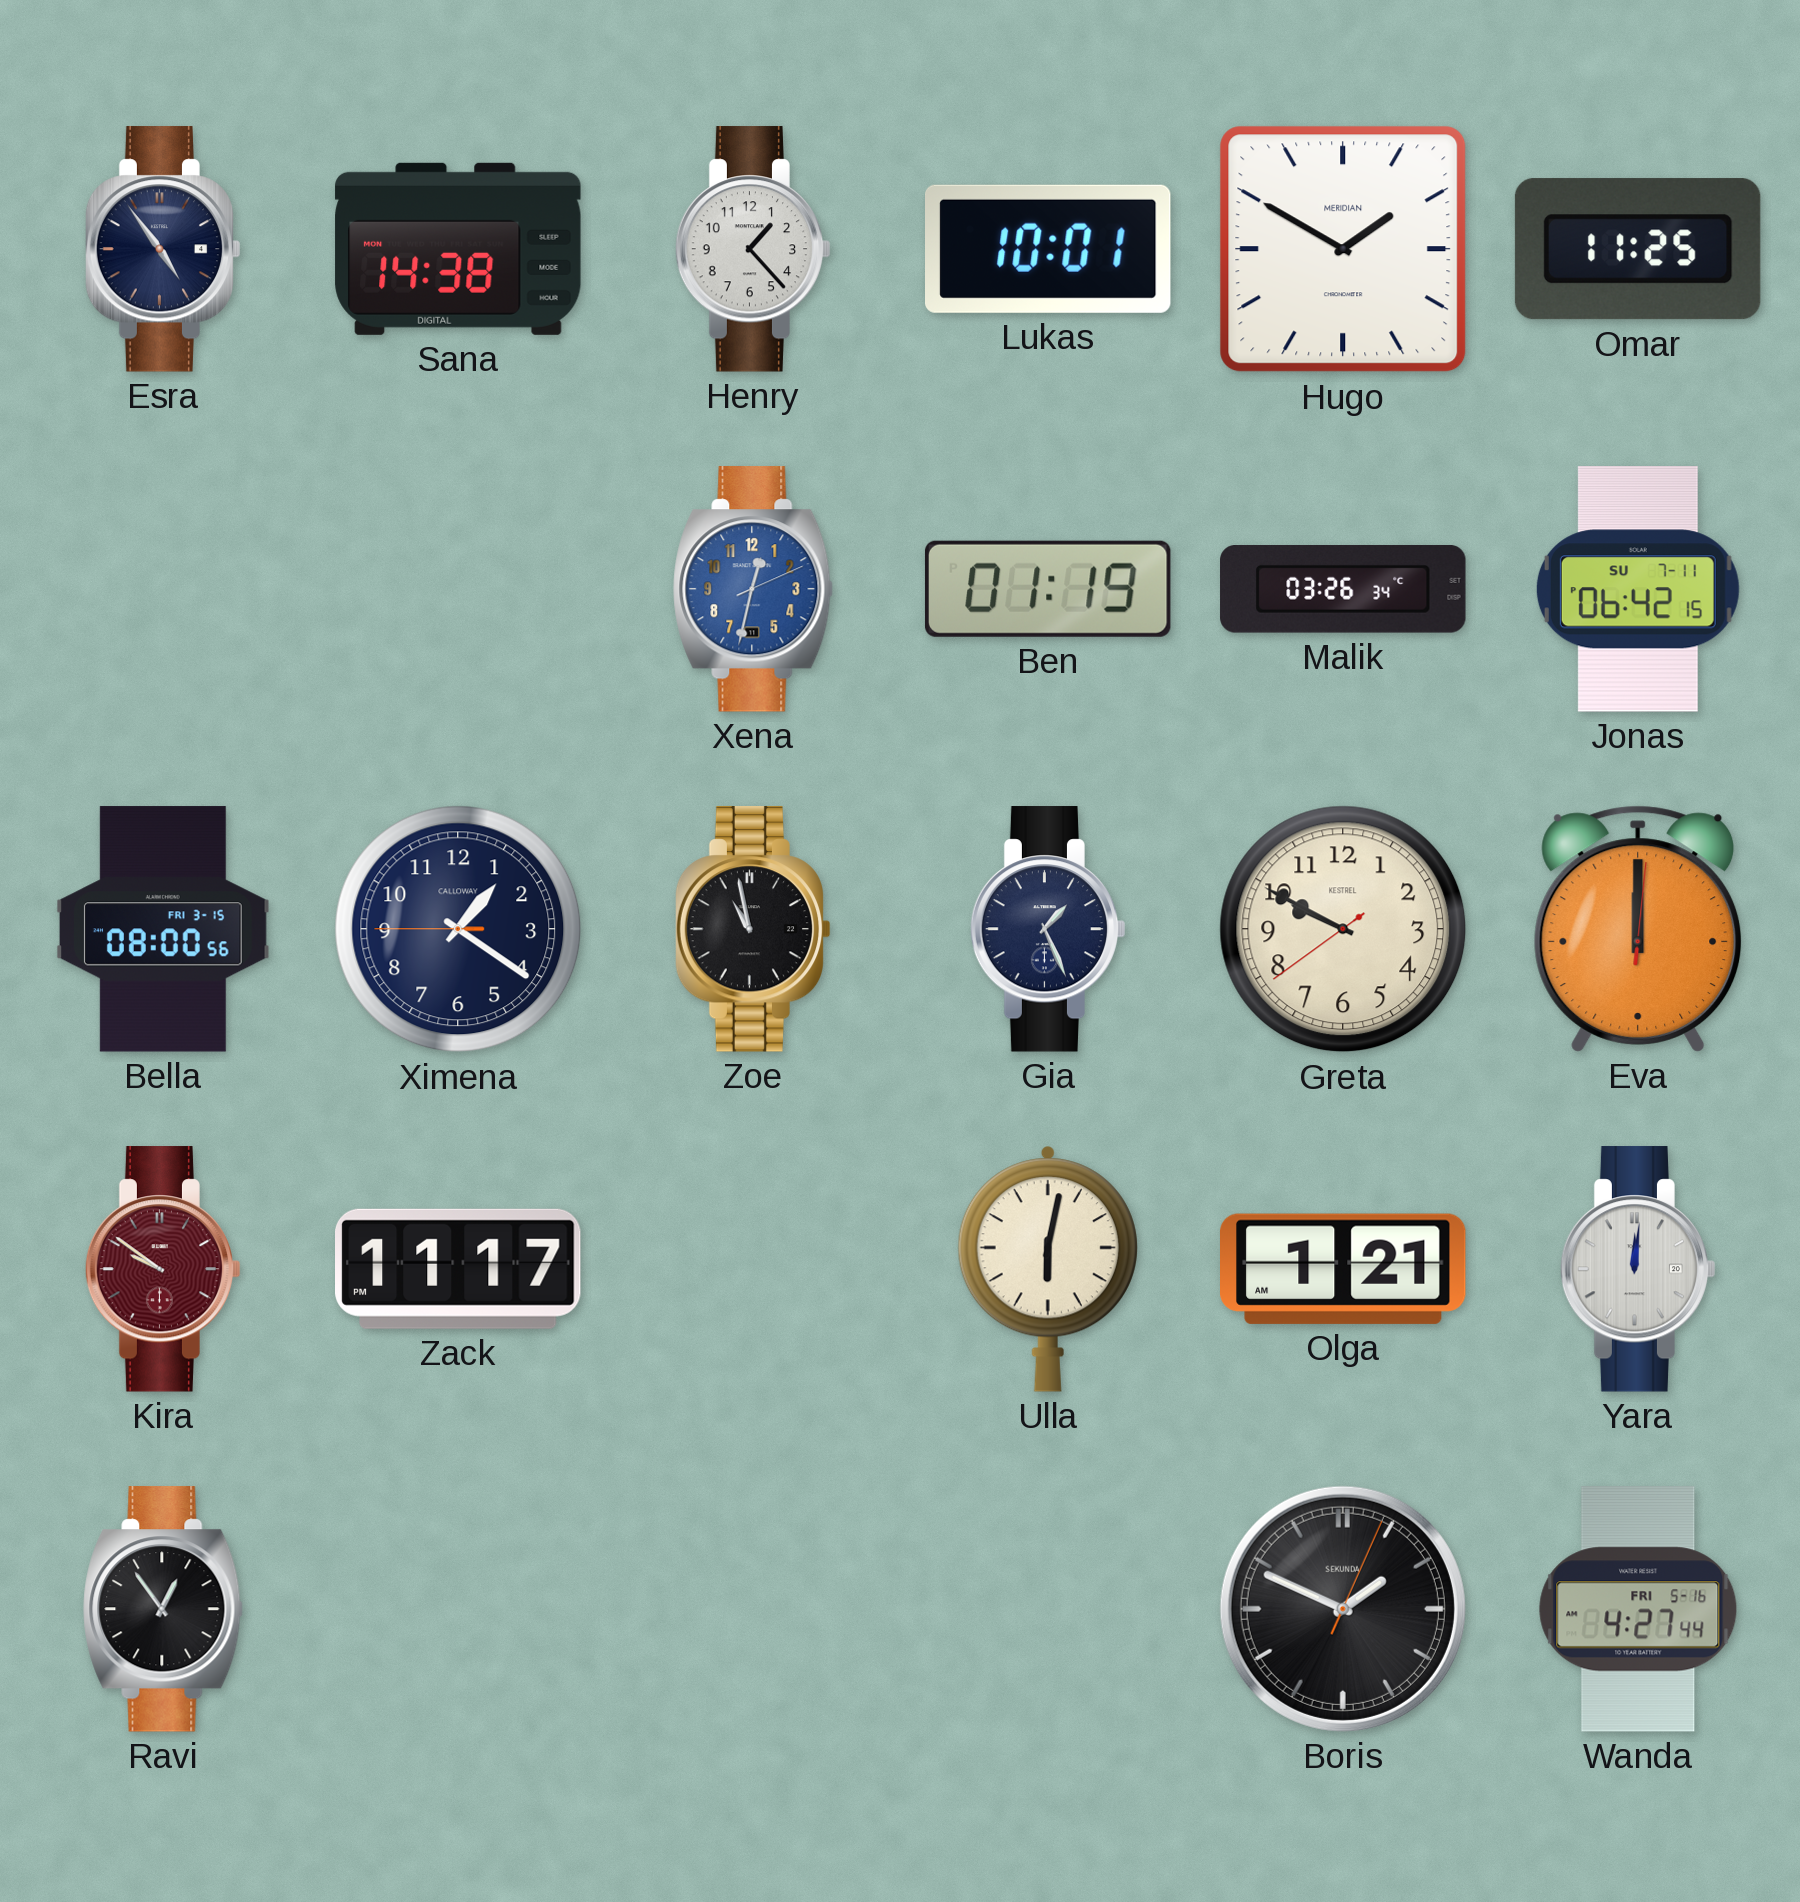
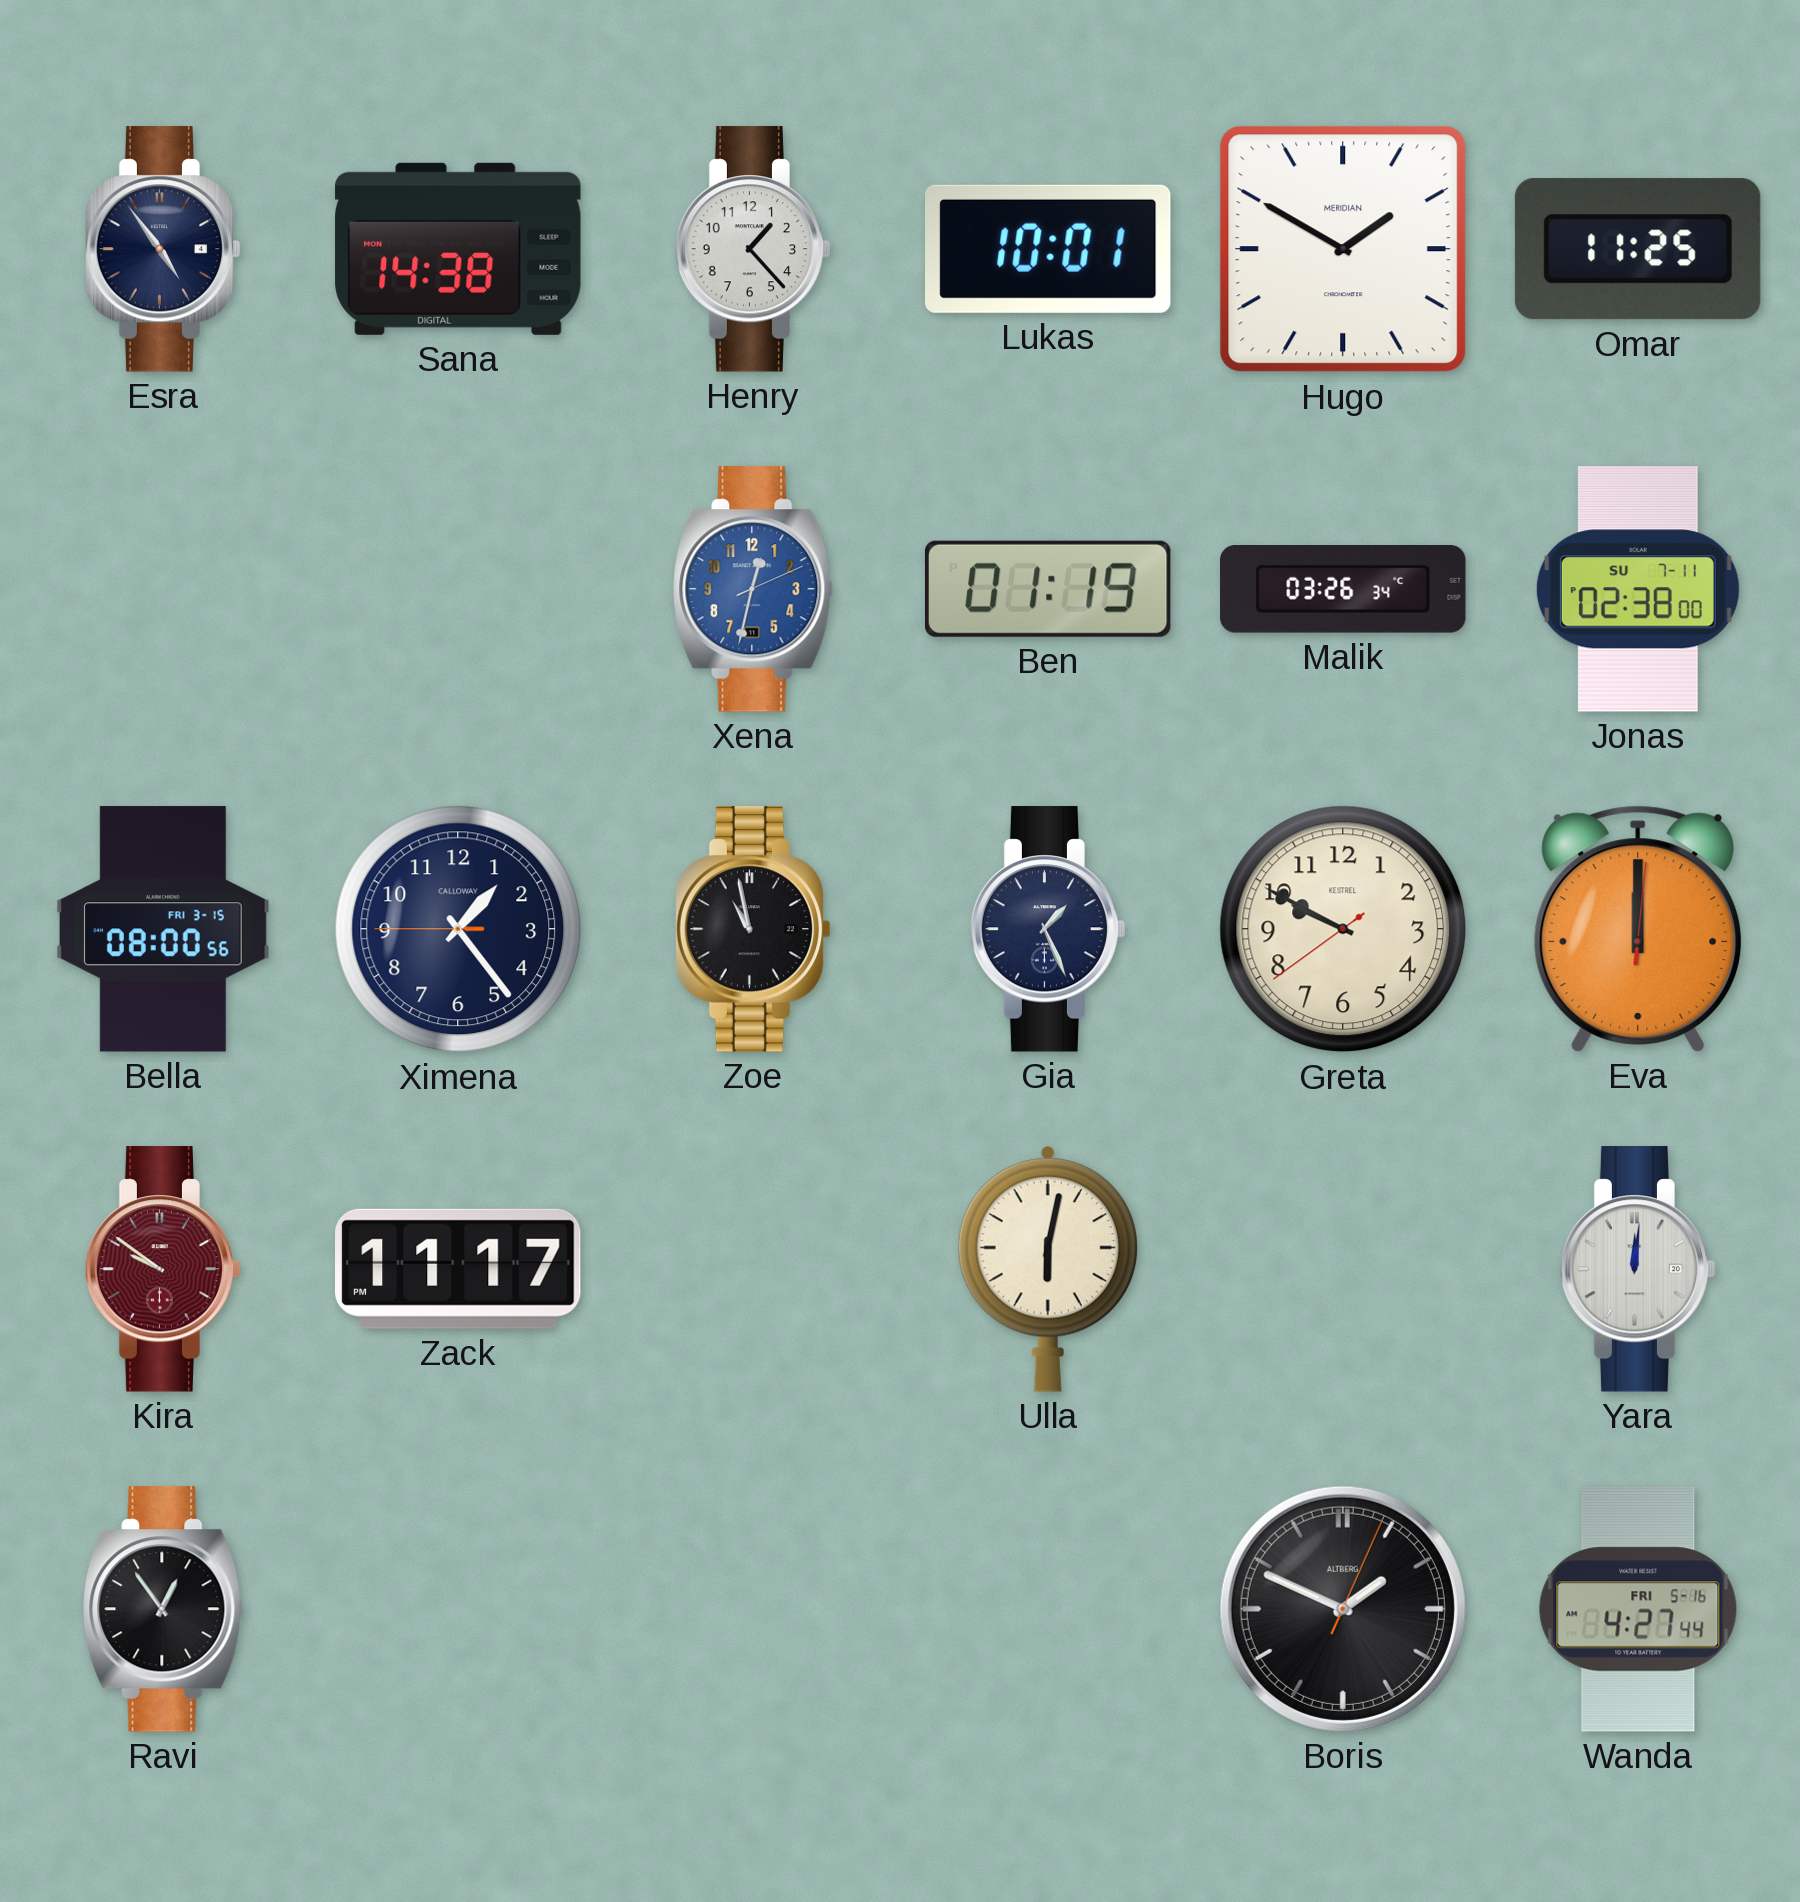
Jonas: 06:42 -> 02:38 (1638, 589)
Ximena: 1:20 -> 1:23 (458, 929)
Olga: 1:21 -> none (1344, 1269)
Boris brand: SEKUNDA -> ALTBERG (1343, 1609)
